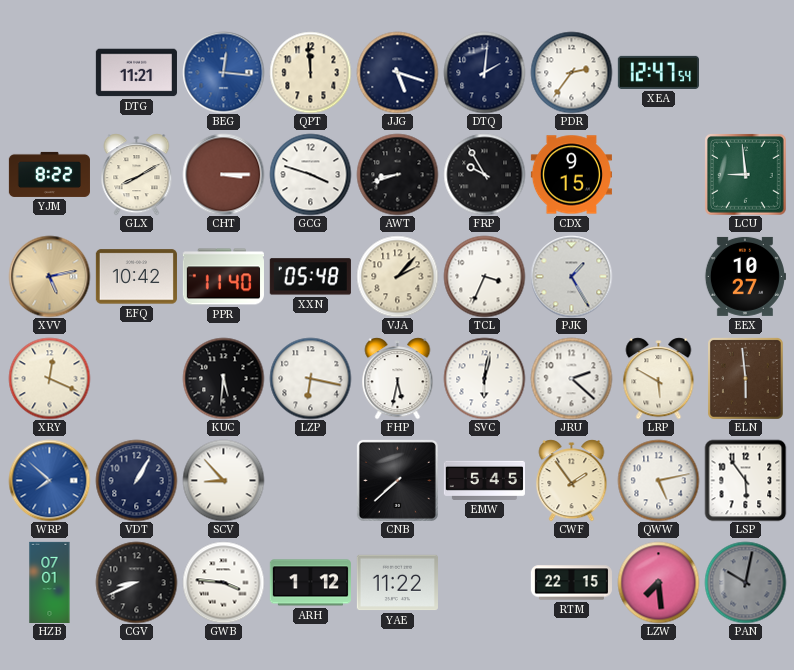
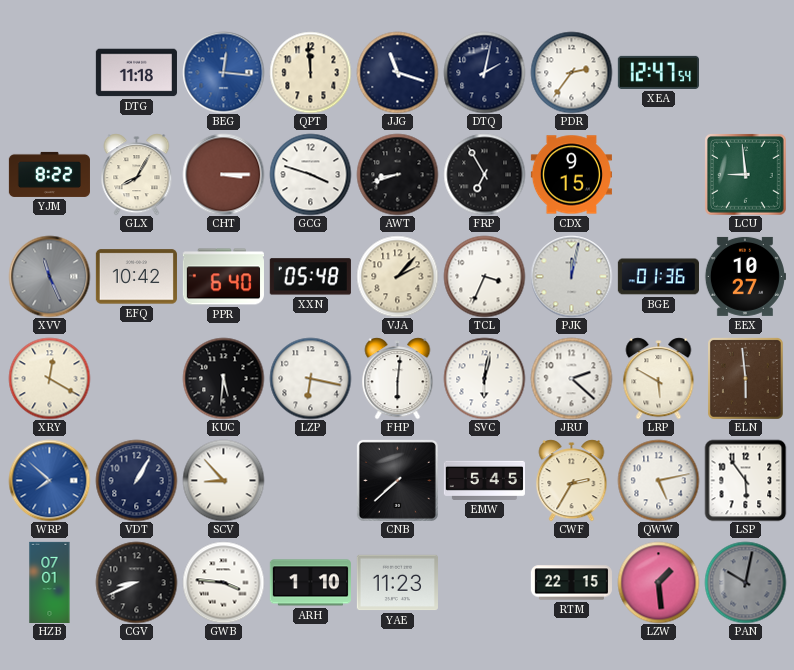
DTG: 11:21 -> 11:18 (136, 73)
JJG: 5:18 -> 11:18 (397, 72)
DTQ: 2:01 -> 2:02 (484, 72)
GLX: 8:10 -> 8:05 (137, 174)
FRP: 9:55 -> 6:55 (484, 174)
XVV: 5:13 -> 11:26 (49, 276)
XVV dial: champagne -> grey (49, 276)
PPR: 11:40 -> 6:40 (223, 277)
PJK: 1:25 -> 12:02 (571, 276)
BGE: none -> 01:36 (658, 277)
XRY: 12:19 -> 12:20 (49, 378)
FHP: 5:32 -> 6:01 (398, 378)
CWF: 1:54 -> 2:35 (572, 480)
ARH: 1:12 -> 1:10 (310, 583)
YAE: 11:22 -> 11:23 (397, 583)
LZW: 7:29 -> 1:29 (658, 582)
